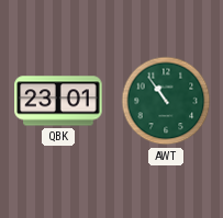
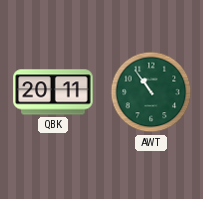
QBK: 23:01 -> 20:11 (53, 92)
